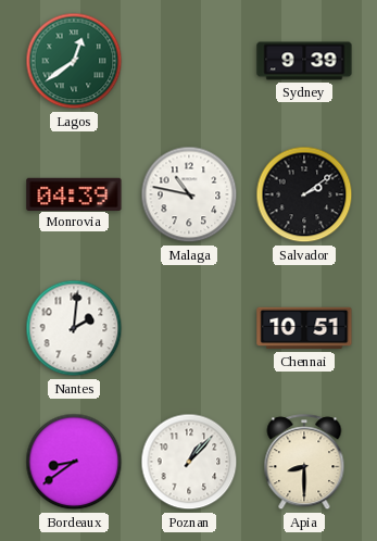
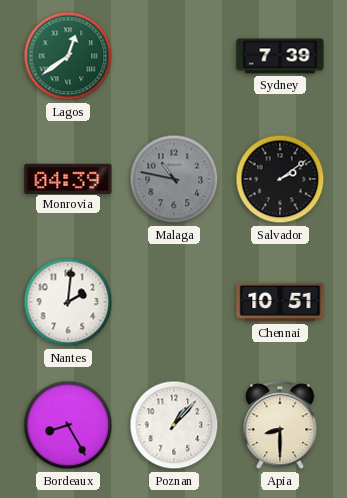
Sydney: 9:39 -> 7:39 (280, 56)
Malaga dial: white -> grey (174, 179)
Bordeaux: 8:39 -> 8:25 (68, 425)
